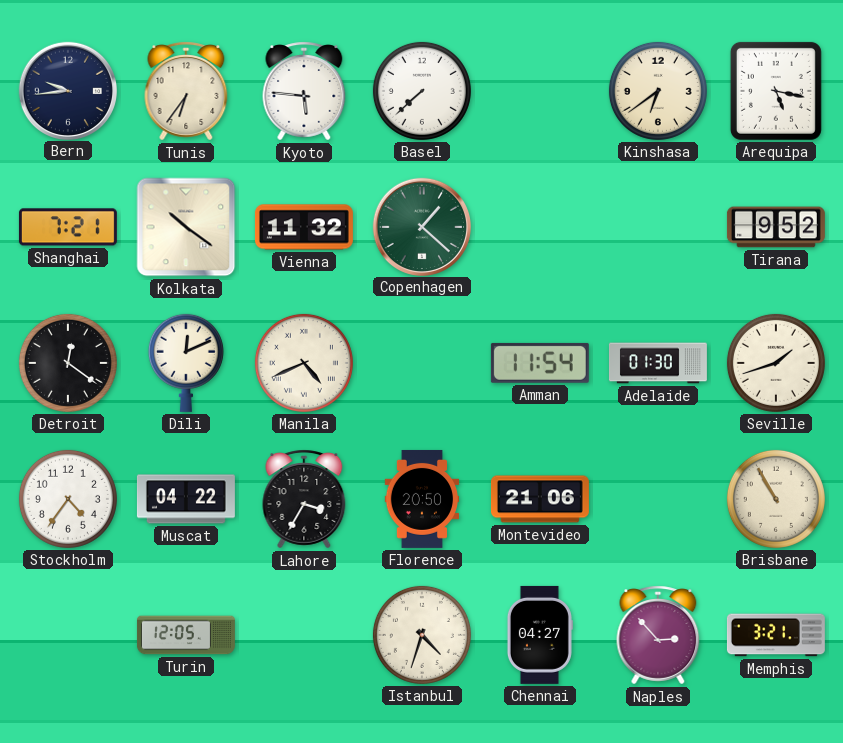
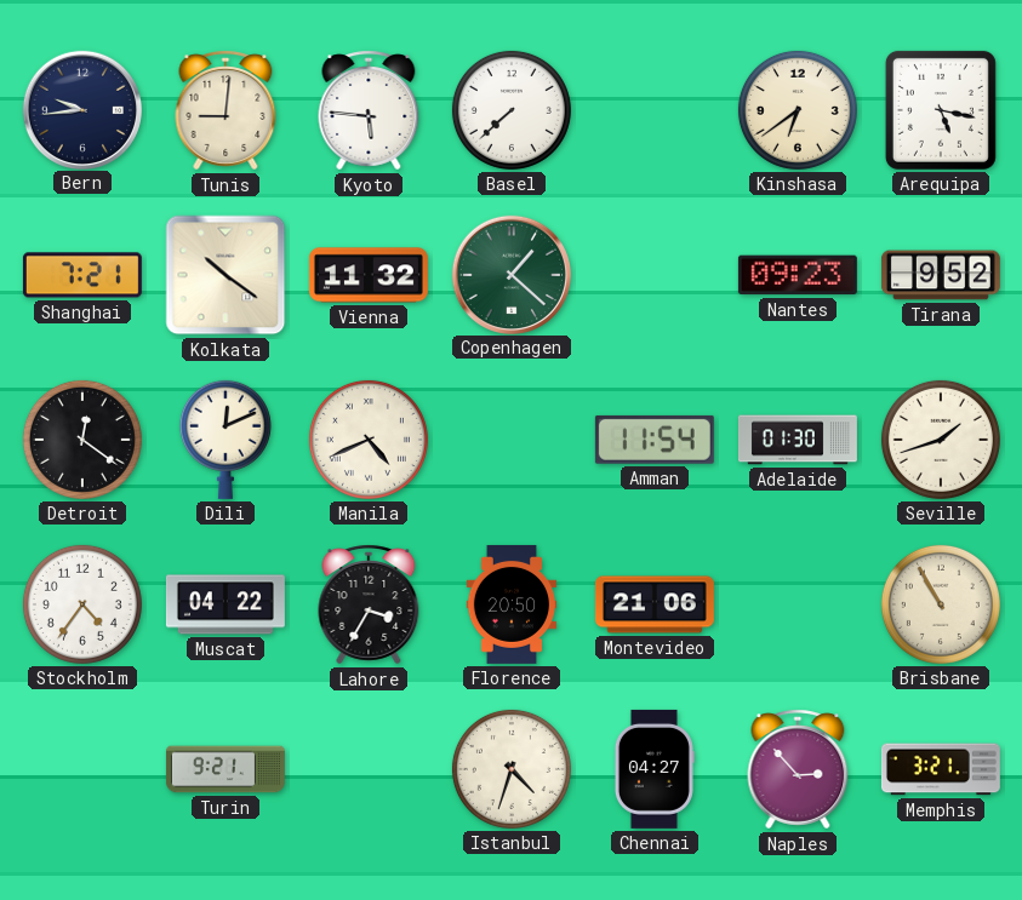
Tunis: 6:36 -> 9:01 (225, 110)
Nantes: none -> 09:23 (798, 275)
Turin: 12:05 -> 9:21 (225, 769)
